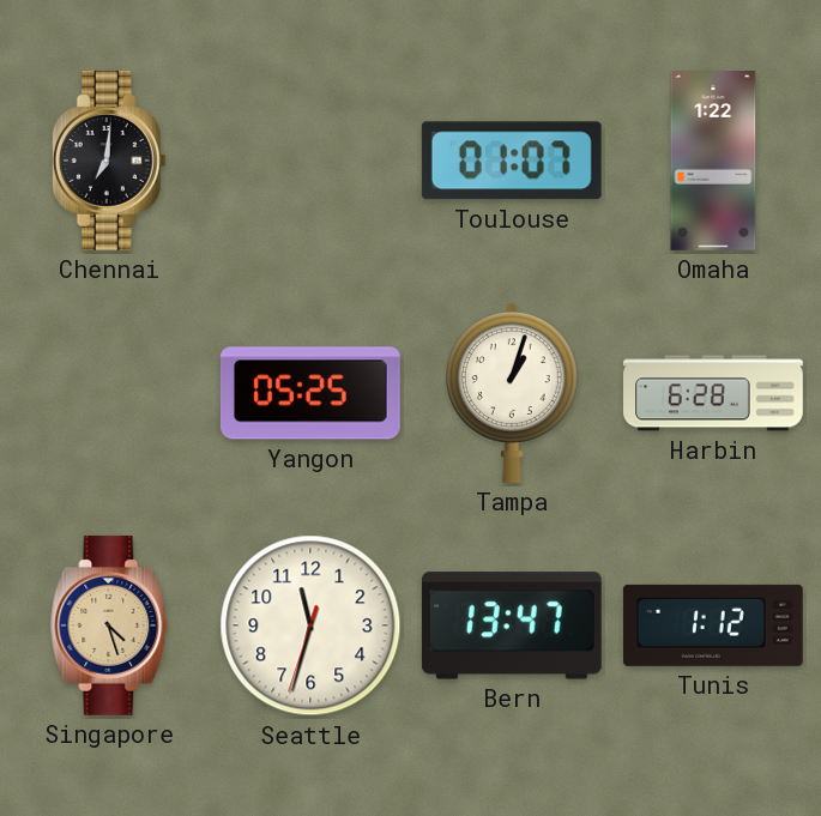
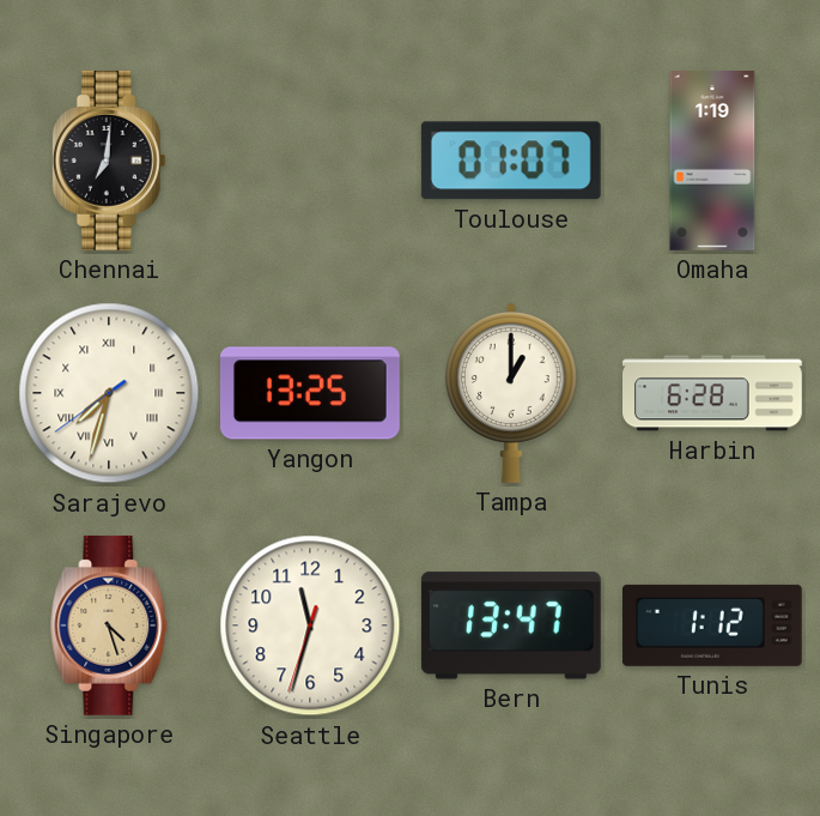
Omaha: 1:22 -> 1:19 (712, 162)
Sarajevo: none -> 7:32 (109, 393)
Yangon: 05:25 -> 13:25 (310, 393)
Tampa: 1:03 -> 1:00 (511, 393)
